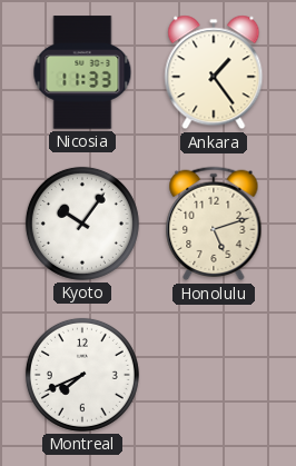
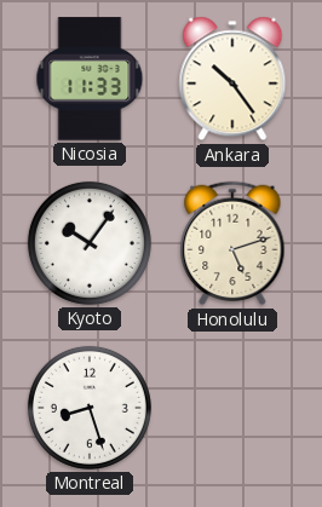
Ankara: 1:24 -> 10:24 (232, 79)
Montreal: 7:41 -> 8:27 (90, 408)
